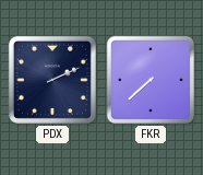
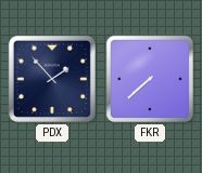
PDX: 2:11 -> 1:53 (52, 79)
